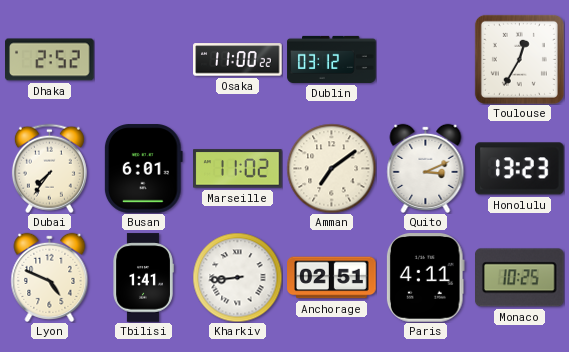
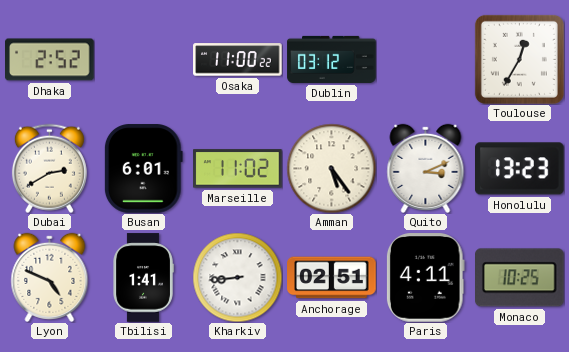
Dubai: 7:36 -> 2:40 (49, 168)
Amman: 7:09 -> 5:24 (331, 168)
